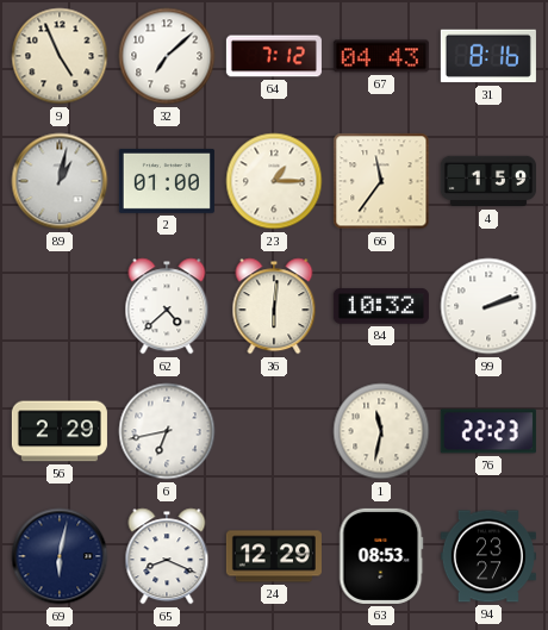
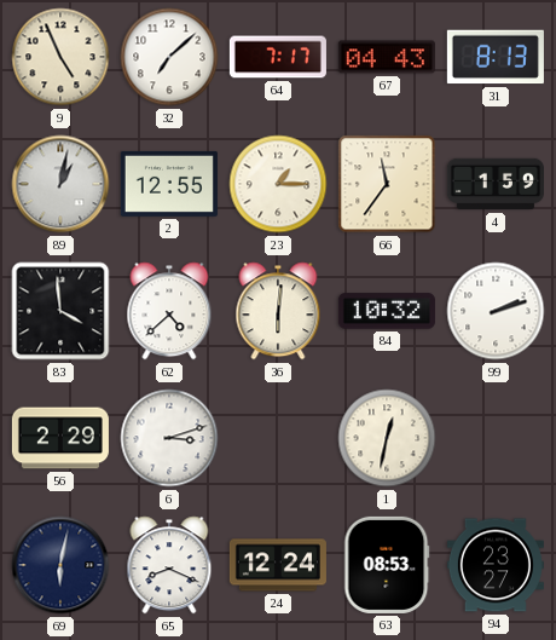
64: 7:12 -> 7:17 (278, 57)
31: 8:16 -> 8:13 (496, 57)
2: 01:00 -> 12:55 (169, 184)
83: none -> 3:59 (60, 311)
6: 6:43 -> 3:12 (169, 438)
1: 11:32 -> 12:32 (387, 438)
76: 22:23 -> none (488, 431)
24: 12:29 -> 12:24 (278, 565)
